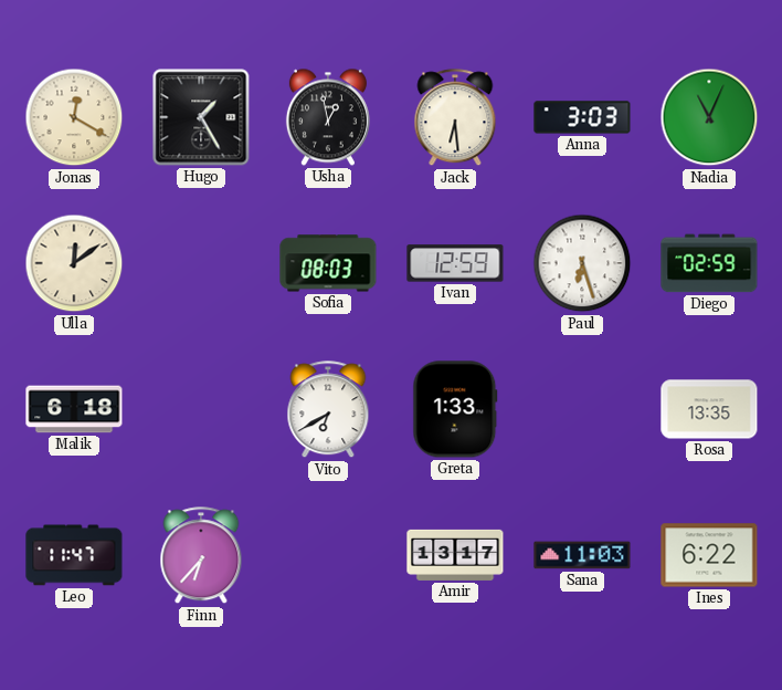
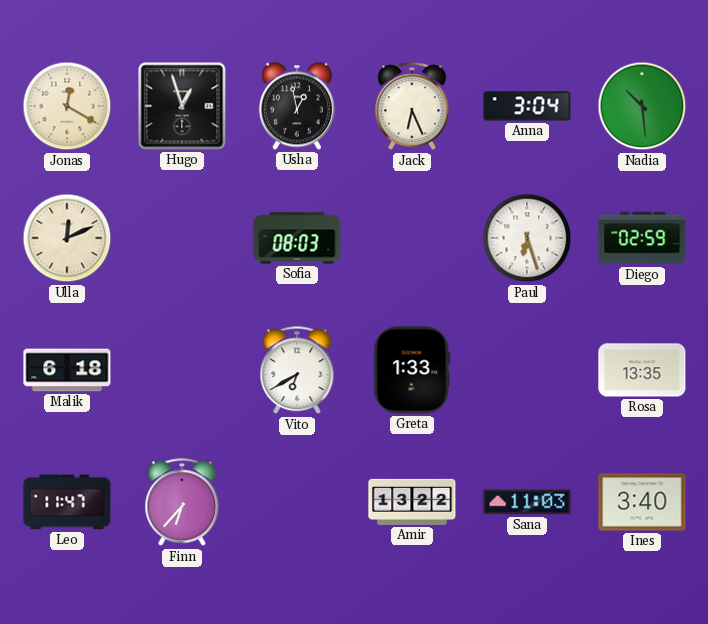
Hugo: 1:25 -> 12:57 (182, 106)
Jack: 6:29 -> 6:26 (412, 107)
Anna: 3:03 -> 3:04 (527, 106)
Nadia: 11:04 -> 10:29 (642, 106)
Ulla: 12:09 -> 12:11 (67, 238)
Ivan: 12:59 -> none (455, 263)
Amir: 13:17 -> 13:22 (412, 502)
Ines: 6:22 -> 3:40 (642, 502)
